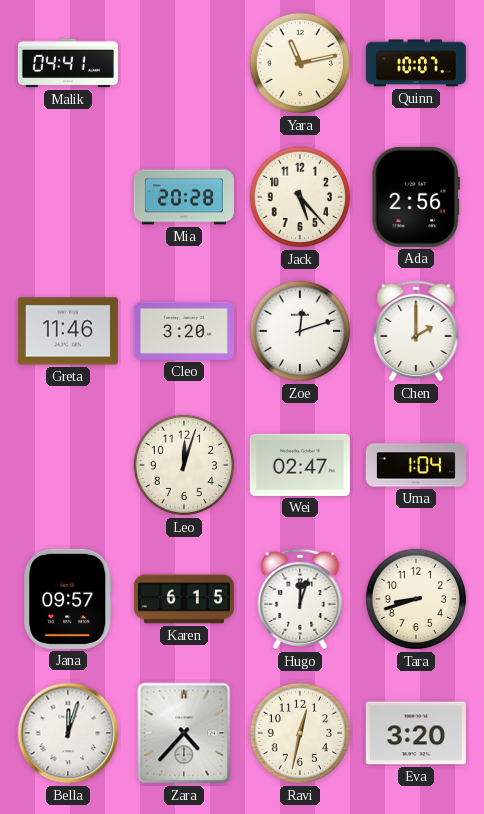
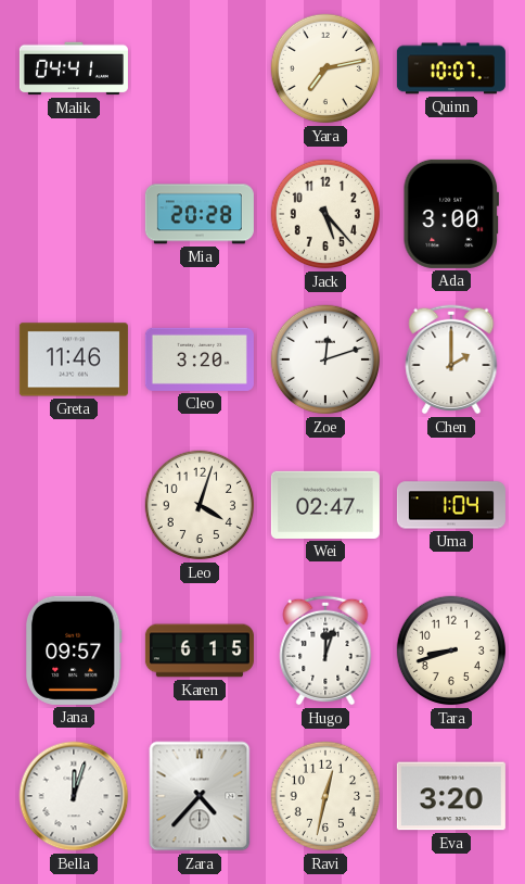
Yara: 11:13 -> 7:13 (325, 68)
Ada: 2:56 -> 3:00 (450, 214)
Leo: 12:03 -> 4:03 (200, 505)
